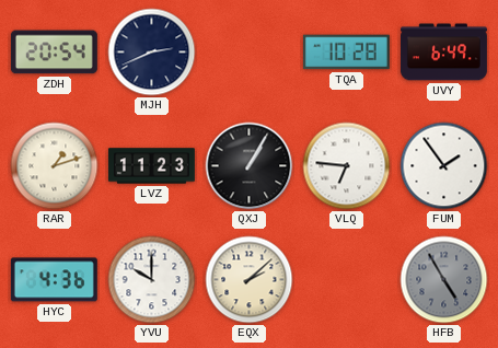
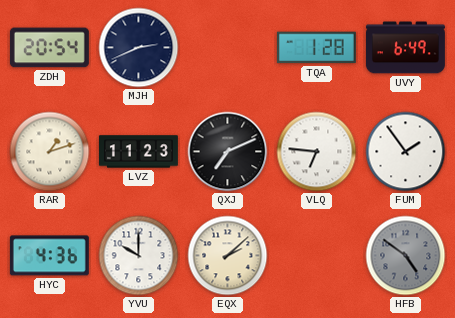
TQA: 10:28 -> 1:28 (316, 48)
QXJ: 1:05 -> 7:11 (228, 152)
HFB: 4:55 -> 4:51 (406, 256)
